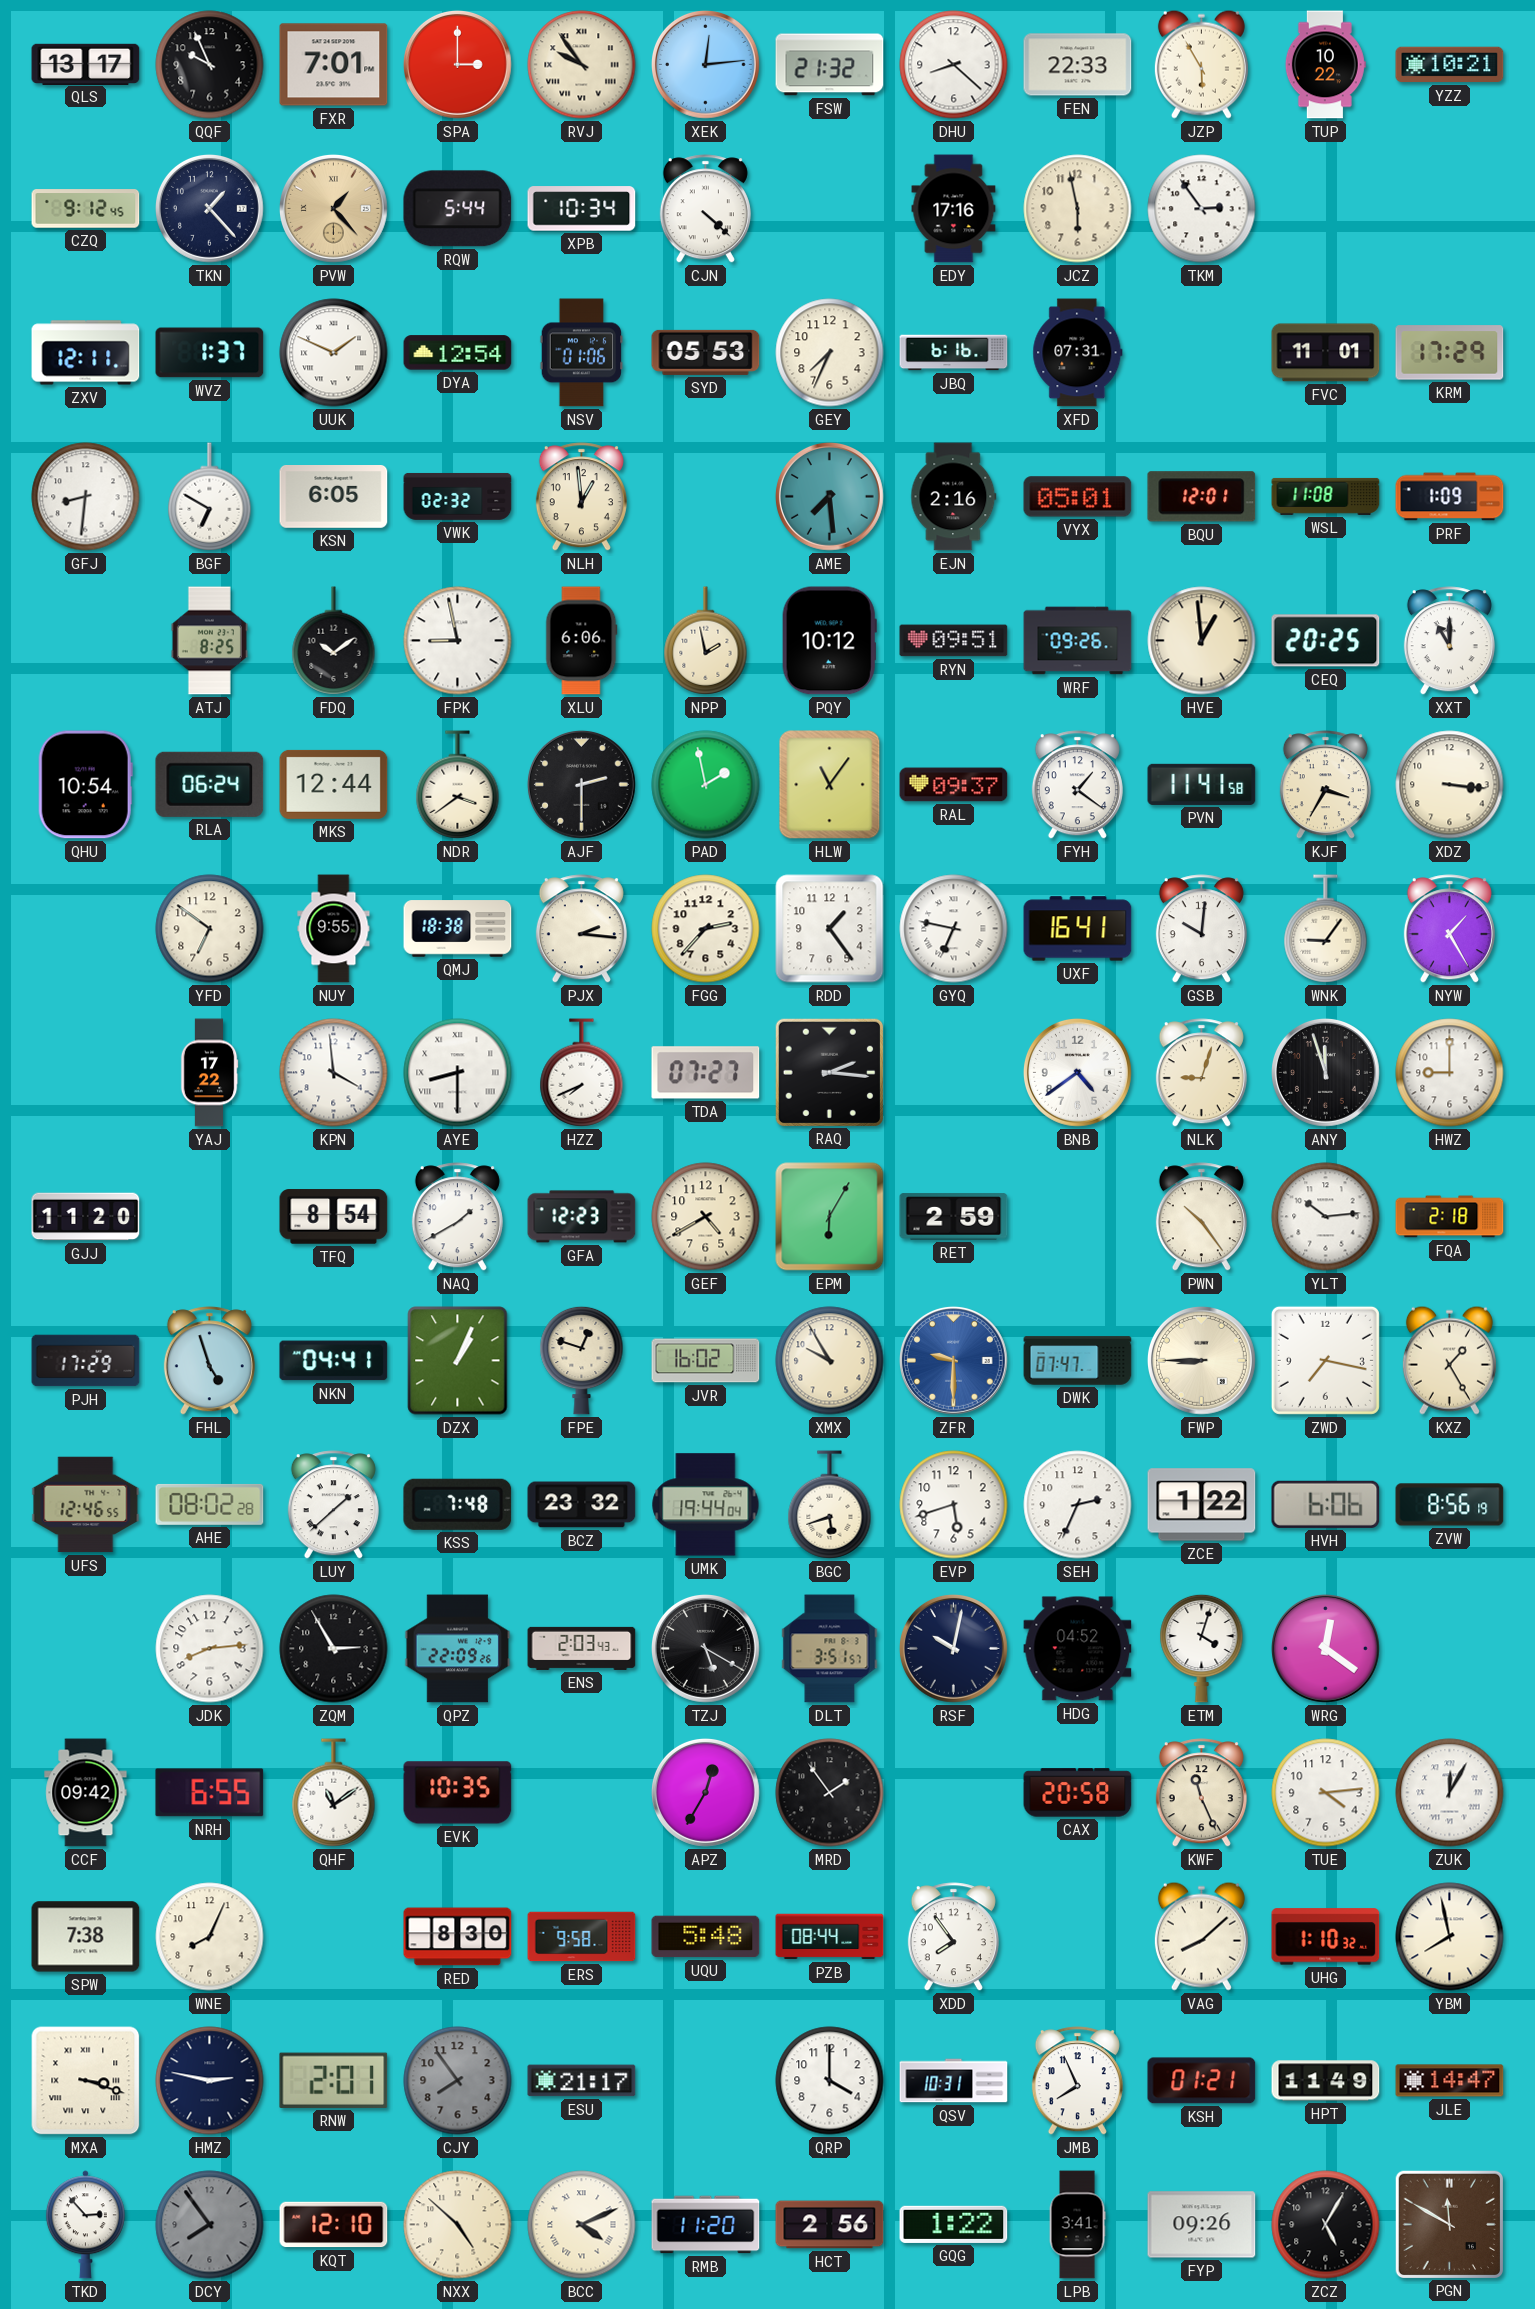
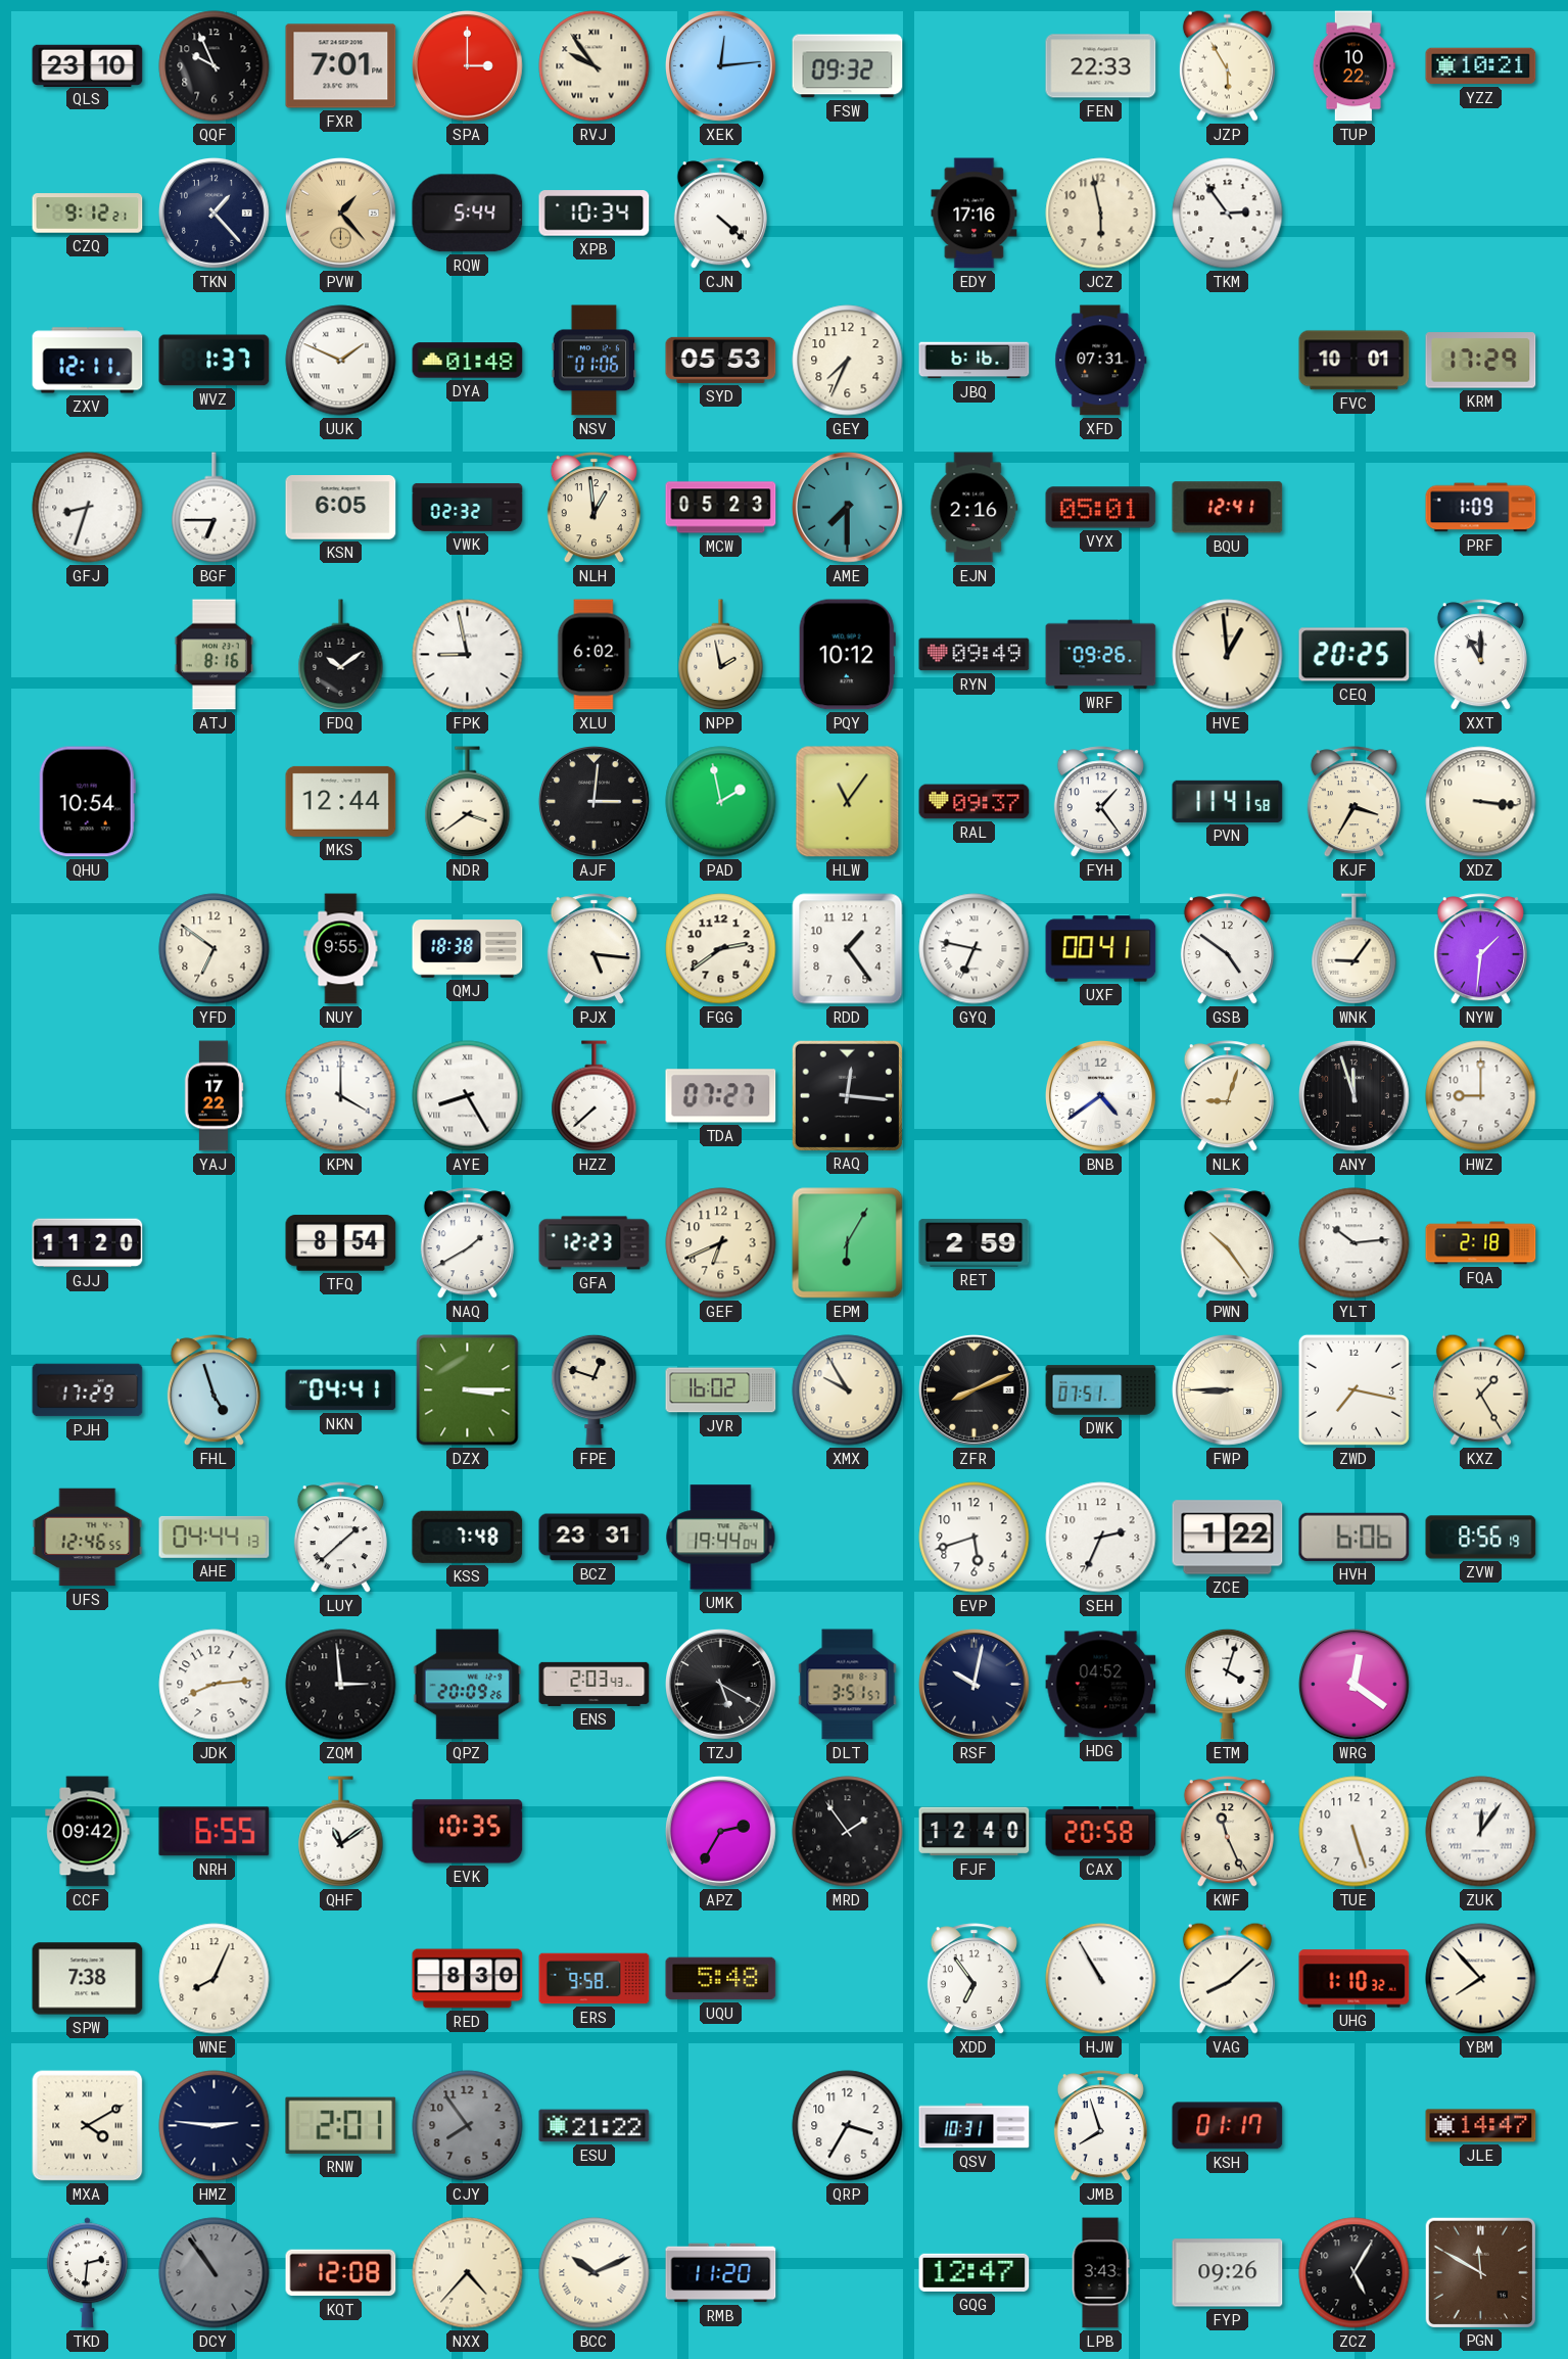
QLS: 13:17 -> 23:10 (88, 65)
FSW: 21:32 -> 09:32 (848, 66)
DHU: 8:22 -> none (954, 65)
CZQ: 9:12:45 -> 9:12:21 (88, 214)
DYA: 12:54 -> 01:48 (468, 361)
FVC: 11:01 -> 10:01 (1355, 361)
GFJ: 8:31 -> 8:33 (88, 508)
BGF: 6:50 -> 6:45 (215, 508)
MCW: none -> 05:23 (721, 508)
AME: 7:29 -> 7:30 (847, 507)
BQU: 12:01 -> 12:41 (1228, 508)
WSL: 11:08 -> none (1326, 496)
ATJ: 8:25 -> 8:16 (213, 655)
XLU: 6:06 -> 6:02 (595, 655)
RYN: 09:51 -> 09:49 (975, 655)
RLA: 06:24 -> none (210, 784)
AJF: 2:30 -> 3:01 (593, 801)
FYH: 1:21 -> 1:24 (1100, 802)
PJX: 2:16 -> 5:16 (593, 949)
FGG: 2:37 -> 2:39 (721, 949)
UXF: 16:41 -> 00:41 (1101, 949)
GSB: 10:01 -> 4:51 (1227, 949)
NYW: 1:25 -> 1:31 (1480, 949)
KPN: 3:59 -> 4:00 (341, 1096)
AYE: 8:30 -> 8:25 (468, 1096)
HZZ: 7:41 -> 7:38 (595, 1096)
RAQ: 2:16 -> 12:16 (847, 1095)
GEF: 4:40 -> 6:41 (721, 1243)
DZX: 1:04 -> 3:15 (468, 1390)
ZFR: 9:30 -> 8:11 (973, 1389)
ZFR dial: blue -> black (973, 1389)
DWK: 07:47 -> 07:51 (1101, 1390)
AHE: 08:02 -> 04:44 (215, 1537)
BCZ: 23:32 -> 23:31 (595, 1538)
BGC: 5:42 -> none (830, 1505)
ZQM: 2:55 -> 2:59 (341, 1685)
QPZ: 22:09 -> 20:09 (468, 1685)
APZ: 12:35 -> 2:35 (720, 1831)
FJF: none -> 12:40 (975, 1832)
TUE: 4:14 -> 5:27 (1355, 1832)
ZUK: 12:05 -> 12:06 (1481, 1832)
PZB: 08:44 -> none (830, 1937)
XDD: 7:54 -> 6:54 (973, 1979)
HJW: none -> 10:55 (1101, 1979)
YBM: 7:58 -> 7:53 (1481, 1979)
MXA: 3:18 -> 4:10 (88, 2126)
HMZ: 2:47 -> 2:46 (215, 2126)
ESU: 21:17 -> 21:22 (595, 2126)
QRP: 4:00 -> 3:35 (848, 2126)
JMB: 7:56 -> 7:57 (1100, 2126)
KSH: 01:21 -> 01:17 (1228, 2126)
HPT: 11:49 -> none (1326, 2081)
TKD: 2:53 -> 2:31 (87, 2273)
DCY: 7:54 -> 10:54 (215, 2273)
KQT: 12:10 -> 12:08 (341, 2273)
NXX: 4:52 -> 4:37 (468, 2273)
BCC: 4:11 -> 10:11 (595, 2273)
HCT: 2:56 -> none (830, 2225)
GQG: 1:22 -> 12:47 (975, 2272)
LPB: 3:41 -> 3:43 (1100, 2273)
